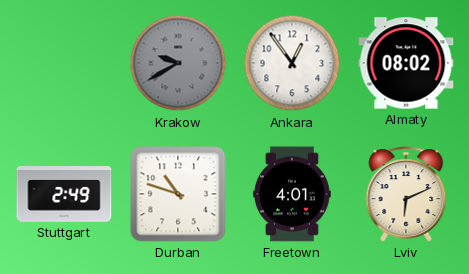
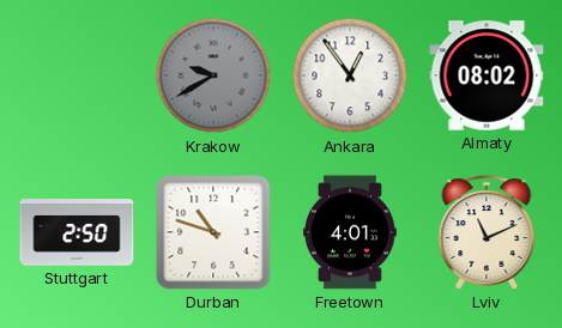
Stuttgart: 2:49 -> 2:50 (77, 232)
Lviv: 6:11 -> 11:11 (487, 232)
